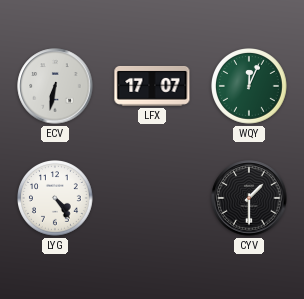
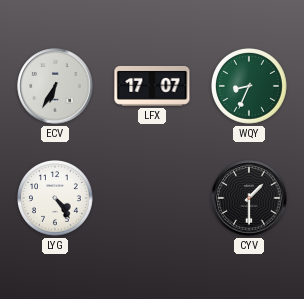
ECV: 6:32 -> 6:35 (55, 86)
WQY: 12:04 -> 8:34 (250, 87)
